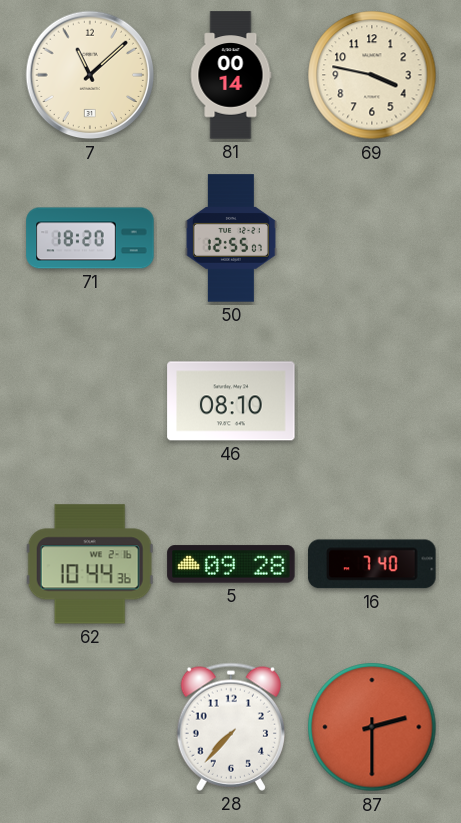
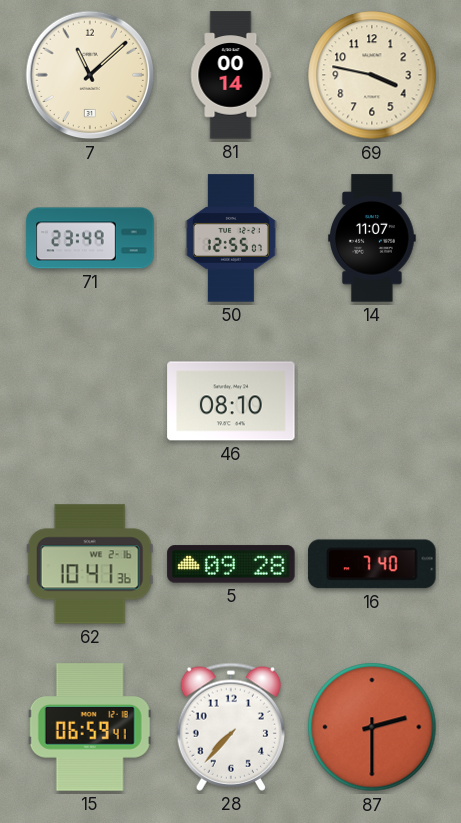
71: 18:20 -> 23:49 (90, 238)
14: none -> 11:07 (372, 238)
62: 10:44 -> 10:41 (90, 564)
15: none -> 06:59 (90, 727)
